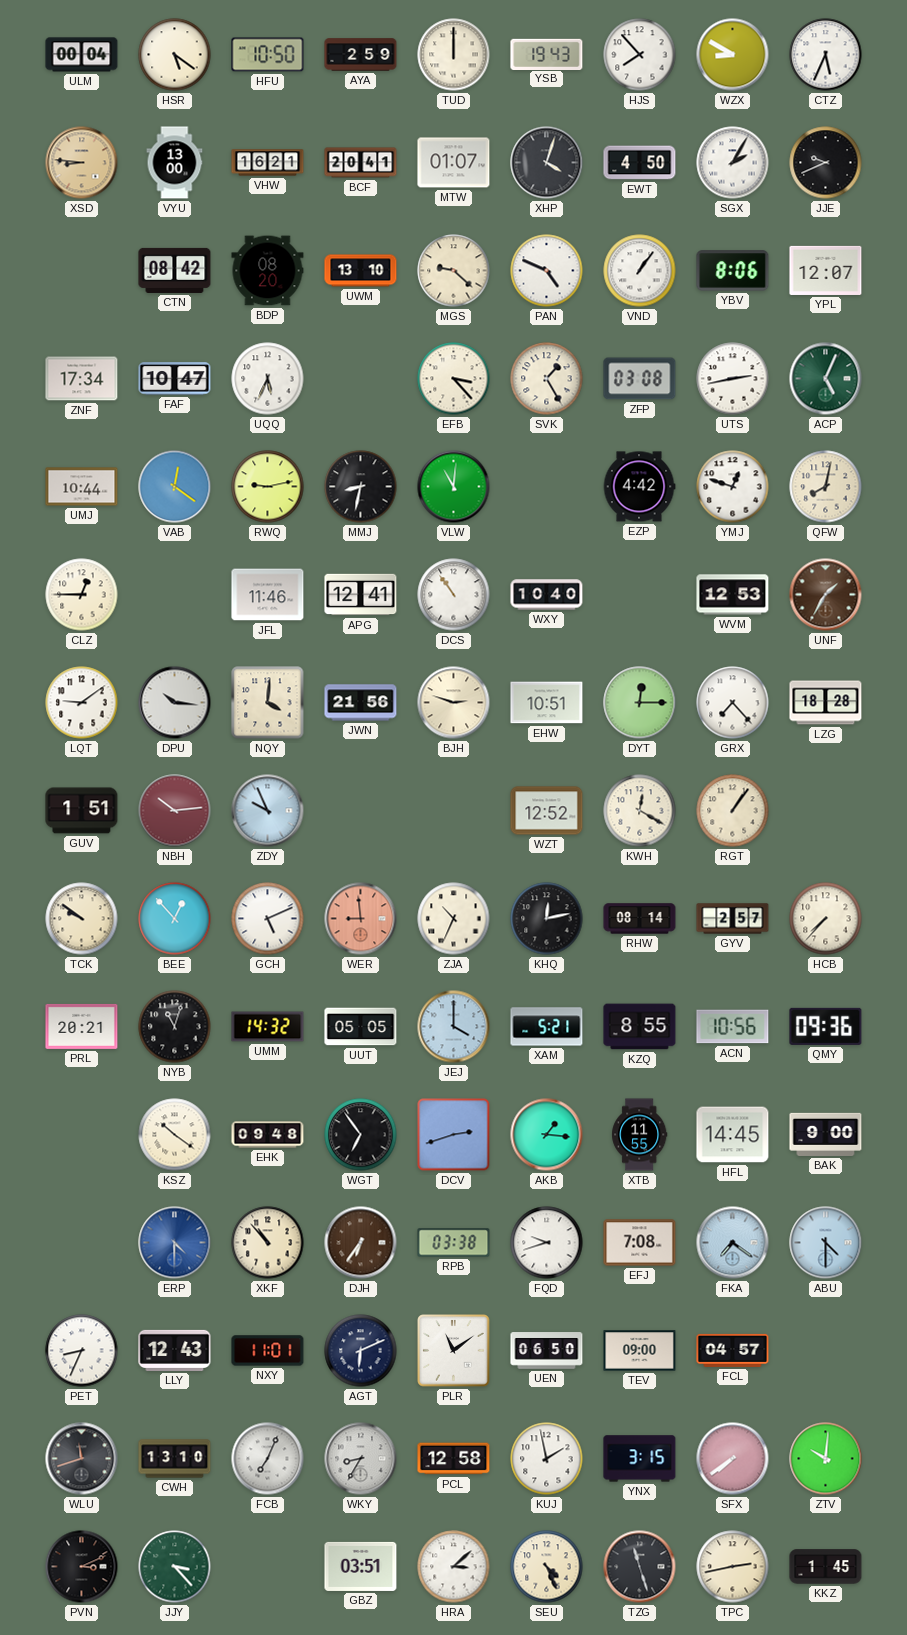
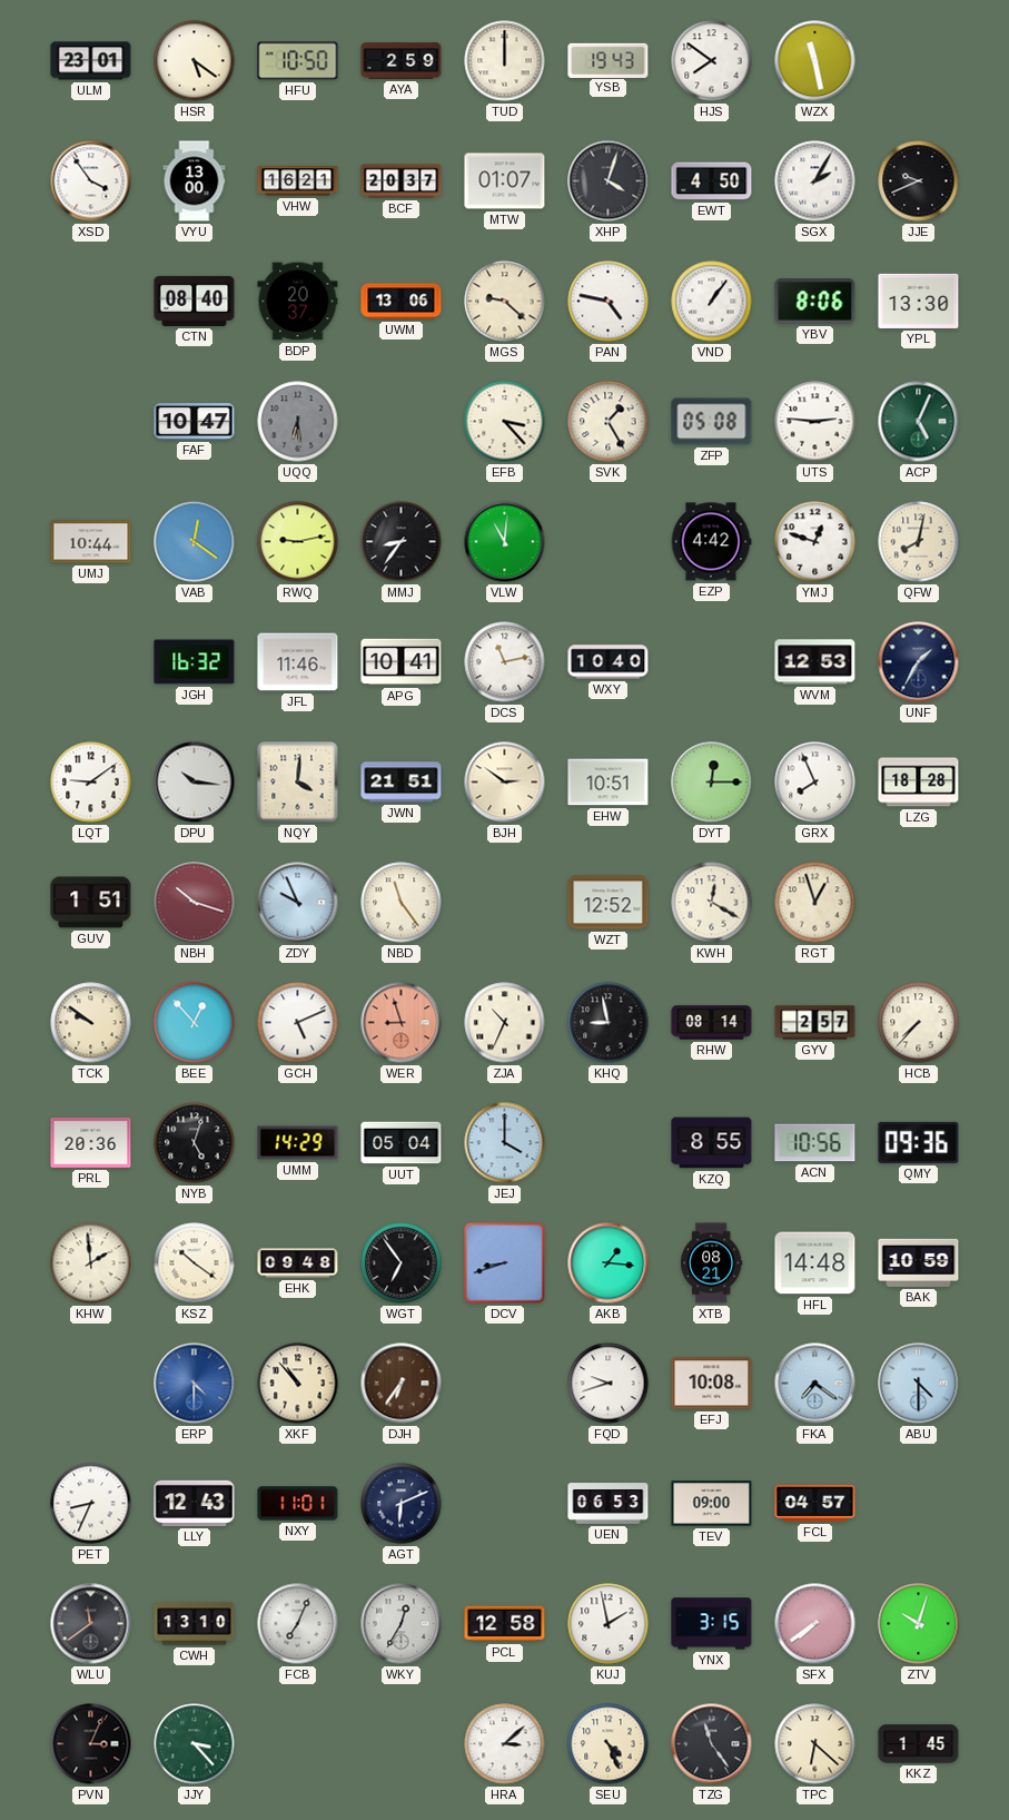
ULM: 00:04 -> 23:01 (91, 61)
HJS: 7:53 -> 7:51 (712, 61)
WZX: 8:50 -> 11:28 (815, 61)
CTZ: 5:34 -> none (826, 55)
XSD: 8:46 -> 3:54 (91, 181)
XSD dial: champagne -> white (91, 181)
BCF: 20:41 -> 20:37 (402, 181)
CTN: 08:42 -> 08:40 (195, 301)
BDP: 08:20 -> 20:37 (298, 302)
UWM: 13:10 -> 13:06 (402, 302)
PAN: 4:49 -> 4:47 (609, 302)
YPL: 12:07 -> 13:30 (919, 301)
ZNF: 17:34 -> none (82, 379)
UQQ: 5:34 -> 6:29 (298, 422)
UQQ dial: white -> grey (298, 422)
ZFP: 03:08 -> 05:08 (712, 422)
UTS: 2:43 -> 2:46 (815, 422)
MMJ: 8:32 -> 8:36 (402, 542)
CLZ: 12:45 -> none (82, 595)
JGH: none -> 16:32 (195, 662)
APG: 12:41 -> 10:41 (402, 662)
DCS: 10:54 -> 11:13 (505, 662)
UNF dial: brown -> navy (919, 662)
JWN: 21:56 -> 21:51 (402, 783)
BJH: 2:48 -> 2:51 (505, 783)
GRX: 7:23 -> 7:56 (815, 783)
NBH: 10:14 -> 10:18 (195, 903)
NBD: none -> 11:24 (402, 903)
RGT: 1:06 -> 12:57 (815, 903)
WER: 8:59 -> 8:57 (402, 1023)
KHQ: 12:13 -> 8:58 (609, 1023)
PRL: 20:21 -> 20:36 (91, 1142)
NYB: 11:03 -> 5:03 (195, 1143)
UMM: 14:32 -> 14:29 (298, 1143)
UUT: 05:05 -> 05:04 (402, 1143)
XAM: 5:21 -> none (547, 1027)
KHW: none -> 1:59 (91, 1263)
DCV: 2:42 -> 8:42 (505, 1263)
XTB: 11:55 -> 08:21 (712, 1263)
HFL: 14:45 -> 14:48 (815, 1263)
BAK: 9:00 -> 10:59 (919, 1262)
RPB: 03:38 -> none (454, 1243)
EFJ: 7:08 -> 10:08 (712, 1384)
PLR: 11:09 -> none (454, 1351)
UEN: 06:50 -> 06:53 (609, 1504)
WLU: 11:42 -> 11:39 (91, 1624)
WKY: 8:35 -> 12:35 (402, 1624)
ZTV: 10:01 -> 10:03 (919, 1624)
PVN: 3:11 -> 3:04 (91, 1744)
GBZ: 03:51 -> none (361, 1566)
TZG: 11:27 -> 11:24 (712, 1744)
TPC: 2:43 -> 6:22 (815, 1744)
